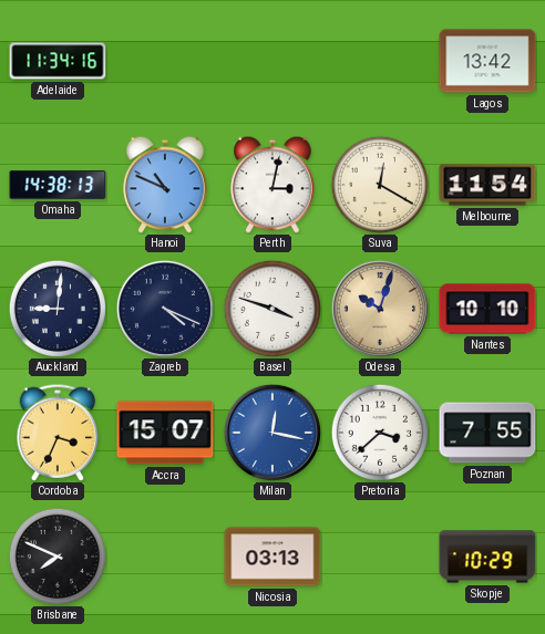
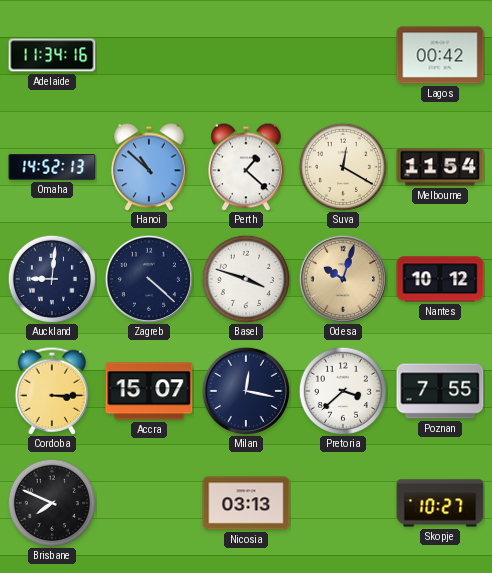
Lagos: 13:42 -> 00:42 (440, 55)
Omaha: 14:38 -> 14:52 (52, 167)
Hanoi: 10:49 -> 10:52 (149, 167)
Perth: 3:02 -> 1:22 (246, 167)
Zagreb: 4:19 -> 4:22 (149, 279)
Nantes: 10:10 -> 10:12 (440, 279)
Cordoba: 3:34 -> 3:15 (52, 391)
Milan dial: blue -> navy (246, 391)
Skopje: 10:29 -> 10:27 (440, 503)
